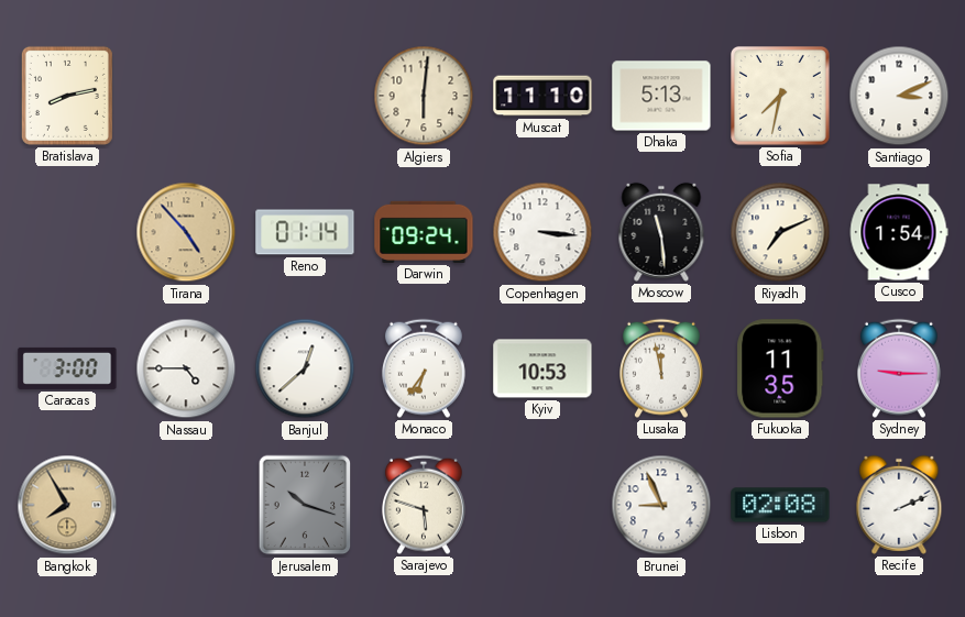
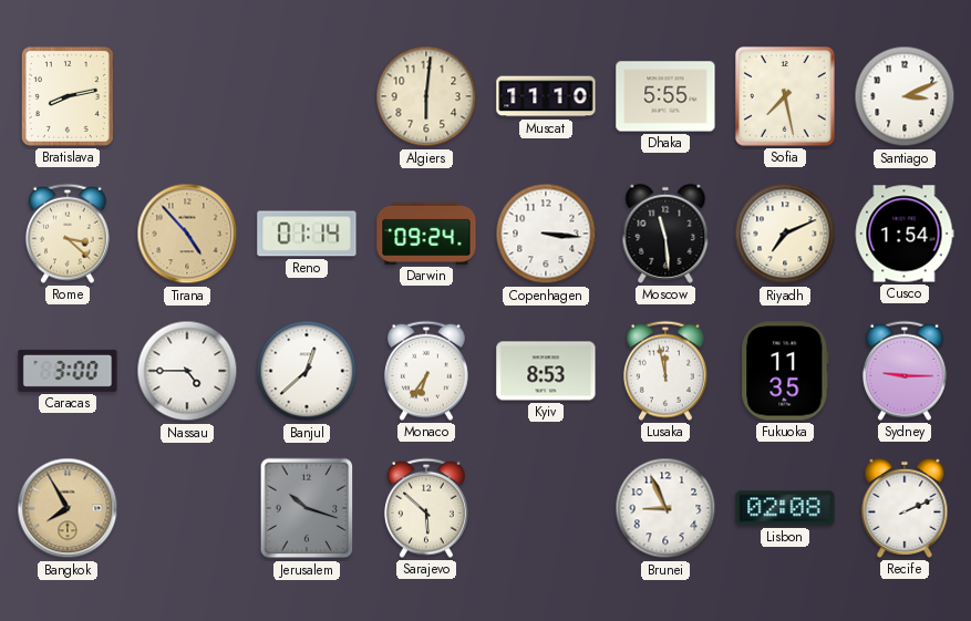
Dhaka: 5:13 -> 5:55 (665, 96)
Sofia: 7:32 -> 7:28 (786, 97)
Rome: none -> 3:22 (68, 234)
Kyiv: 10:53 -> 8:53 (546, 371)
Sarajevo: 5:48 -> 5:52 (426, 508)
